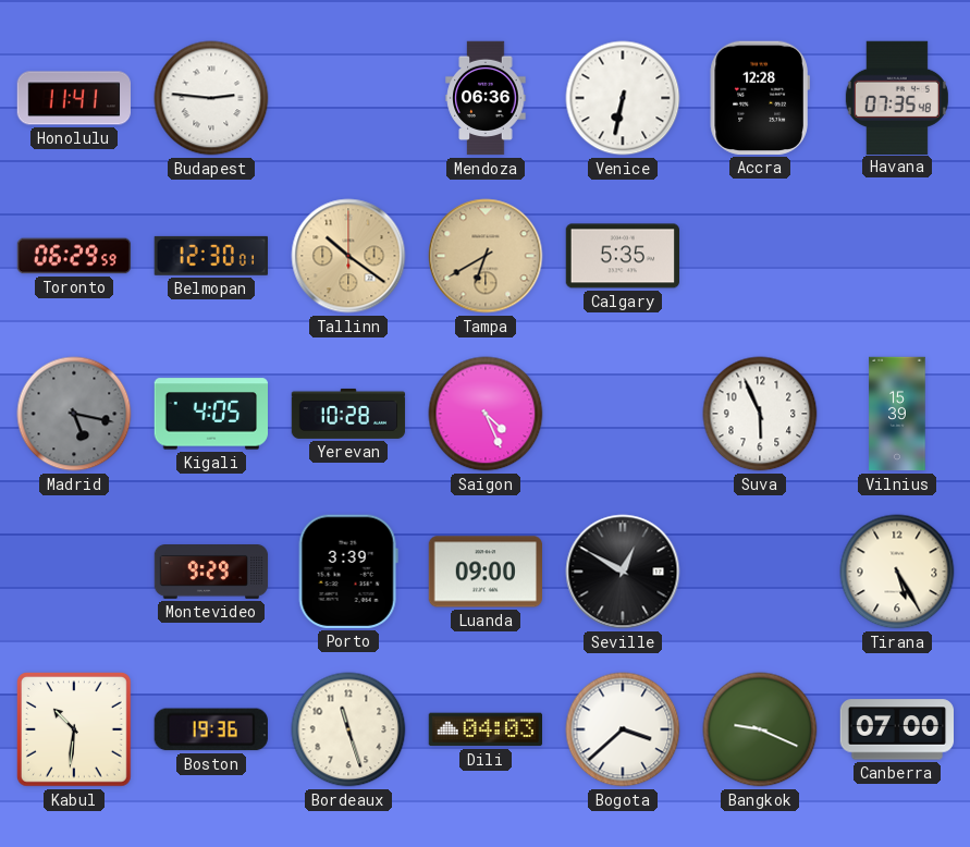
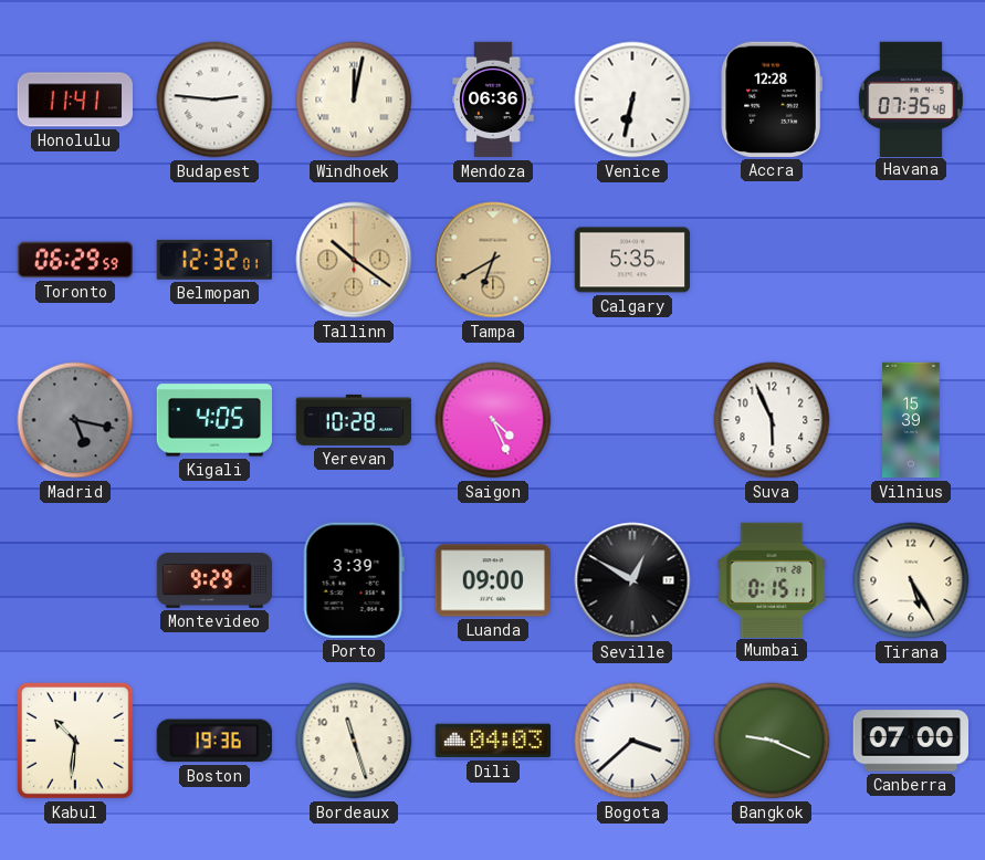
Windhoek: none -> 12:02 (354, 99)
Belmopan: 12:30 -> 12:32 (214, 260)
Mumbai: none -> 0:15 (772, 579)
